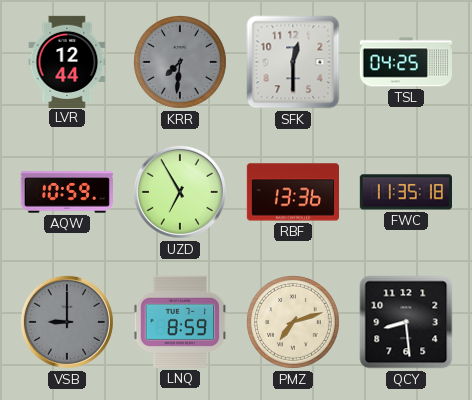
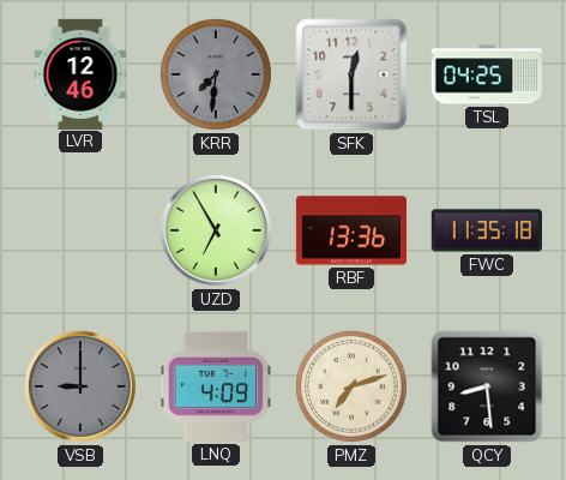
LVR: 12:44 -> 12:46 (80, 73)
AQW: 10:59 -> none (67, 192)
LNQ: 8:59 -> 4:09 (216, 386)
